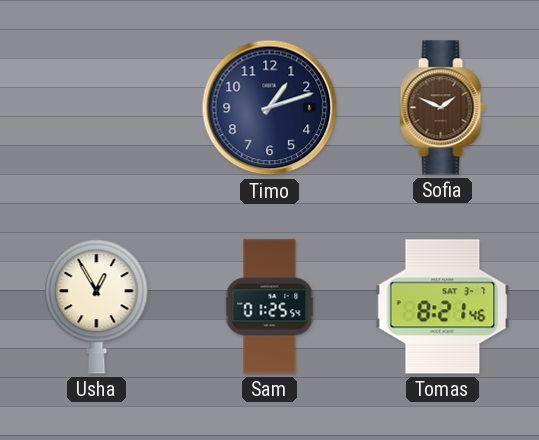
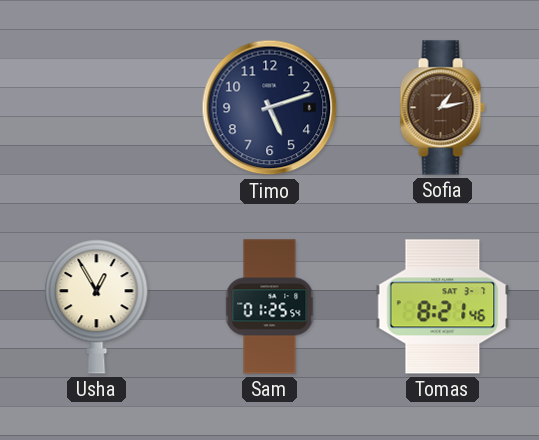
Timo: 1:12 -> 5:12 (270, 108)
Sofia: 1:49 -> 1:13 (442, 108)
